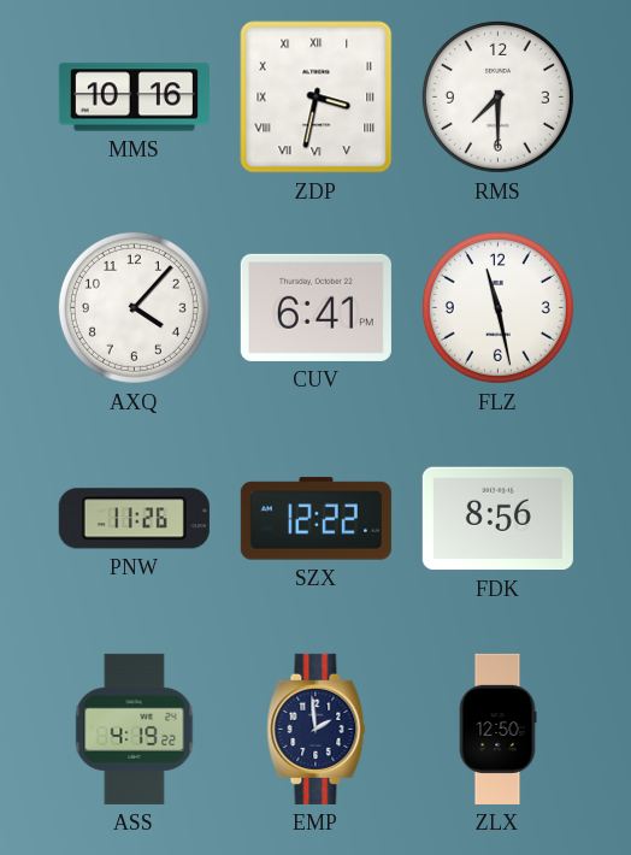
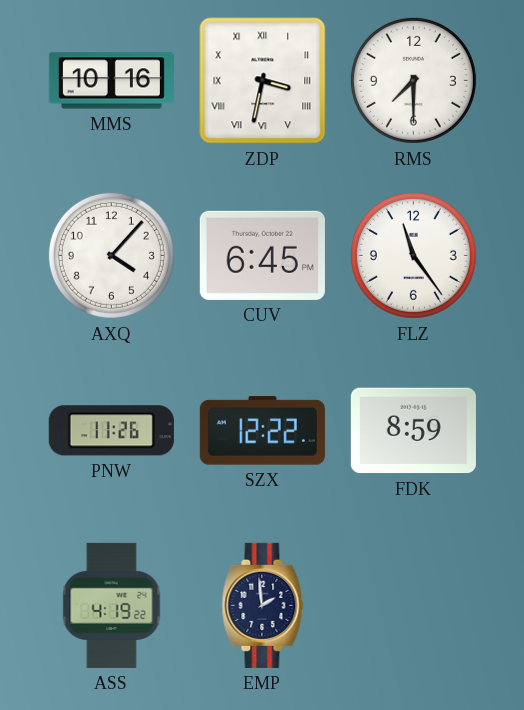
CUV: 6:41 -> 6:45 (262, 255)
FLZ: 11:28 -> 11:24 (413, 255)
FDK: 8:56 -> 8:59 (413, 431)
ZLX: 12:50 -> none (497, 729)
